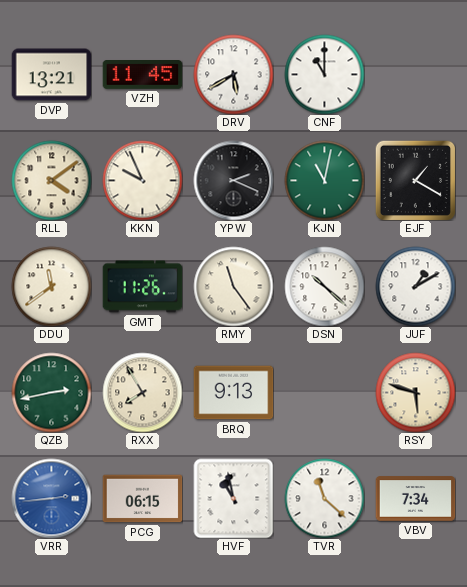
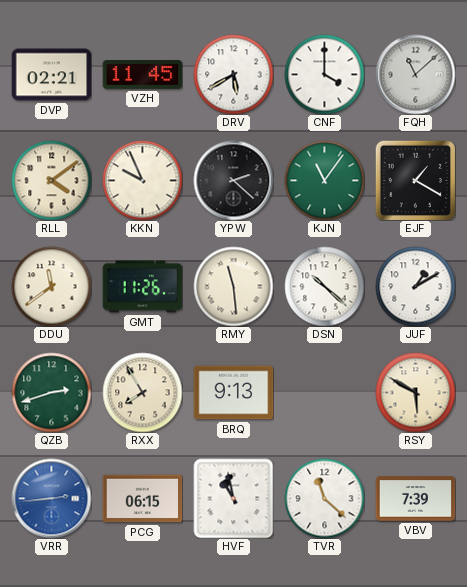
DVP: 13:21 -> 02:21 (51, 75)
CNF: 11:00 -> 4:00 (324, 74)
FQH: none -> 11:08 (415, 74)
YPW: 2:19 -> 2:22 (233, 180)
KJN: 11:02 -> 11:06 (324, 180)
RMY: 11:24 -> 11:29 (233, 286)
QZB: 2:43 -> 2:42 (51, 392)
RSY: 5:48 -> 5:50 (415, 392)
VBV: 7:34 -> 7:39 (415, 499)
